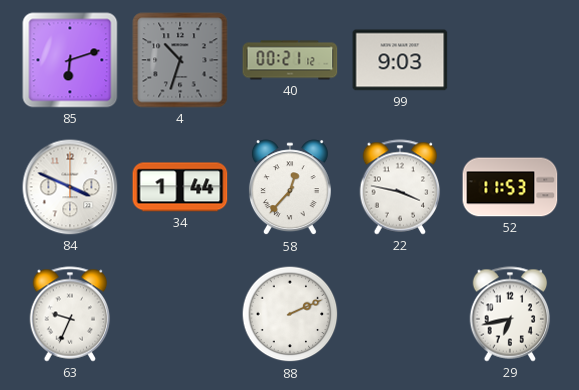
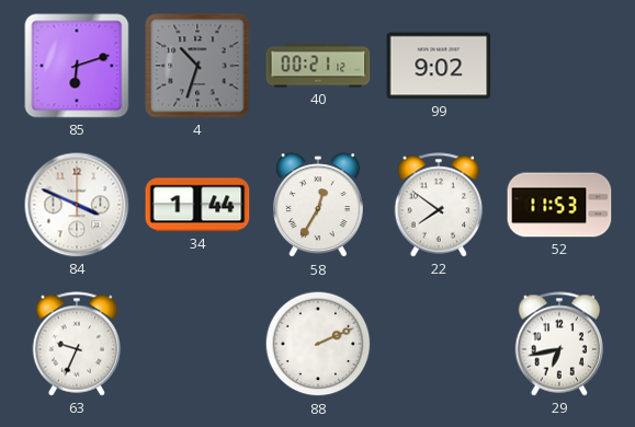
99: 9:03 -> 9:02 (439, 66)
58: 12:37 -> 12:35 (318, 206)
22: 3:47 -> 7:51 (439, 205)
